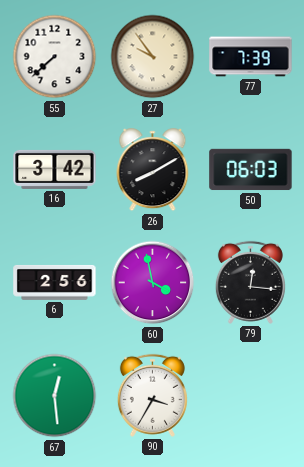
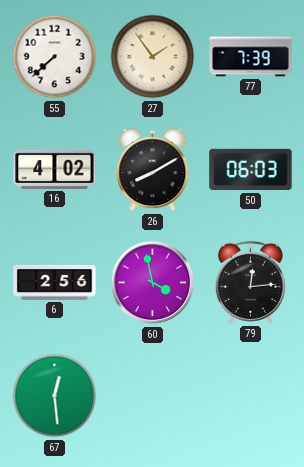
27: 9:54 -> 1:54 (153, 57)
16: 3:42 -> 4:02 (55, 169)
79: 12:16 -> 12:14 (250, 282)
90: 3:35 -> none (152, 395)
